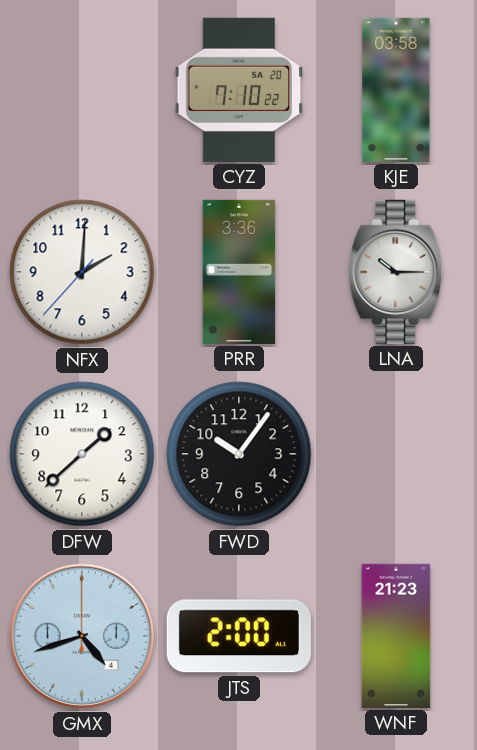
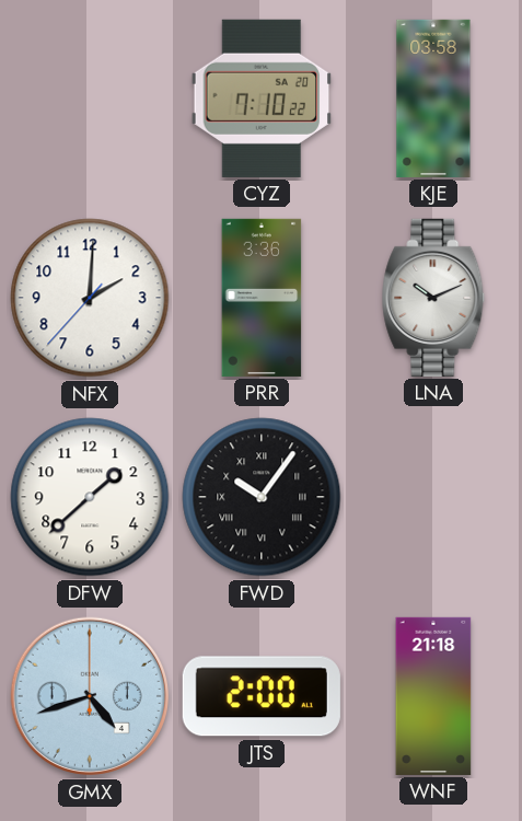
LNA: 10:15 -> 10:11 (433, 298)
FWD numerals: Arabic -> Roman (262, 497)
WNF: 21:23 -> 21:18 (433, 696)
